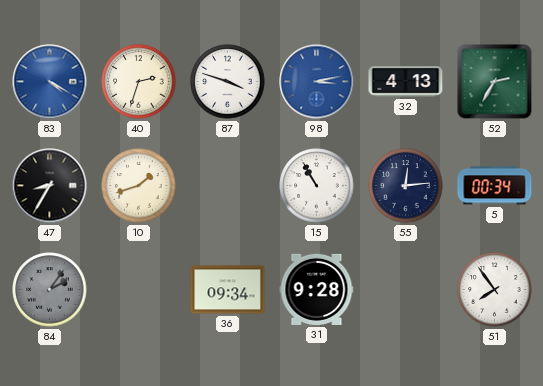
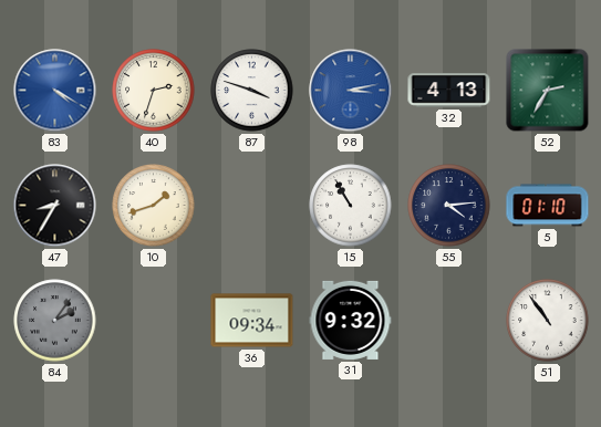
55: 12:14 -> 4:14 (449, 206)
5: 00:34 -> 01:10 (548, 206)
31: 9:28 -> 9:32 (351, 320)
51: 7:54 -> 10:54 (548, 321)
